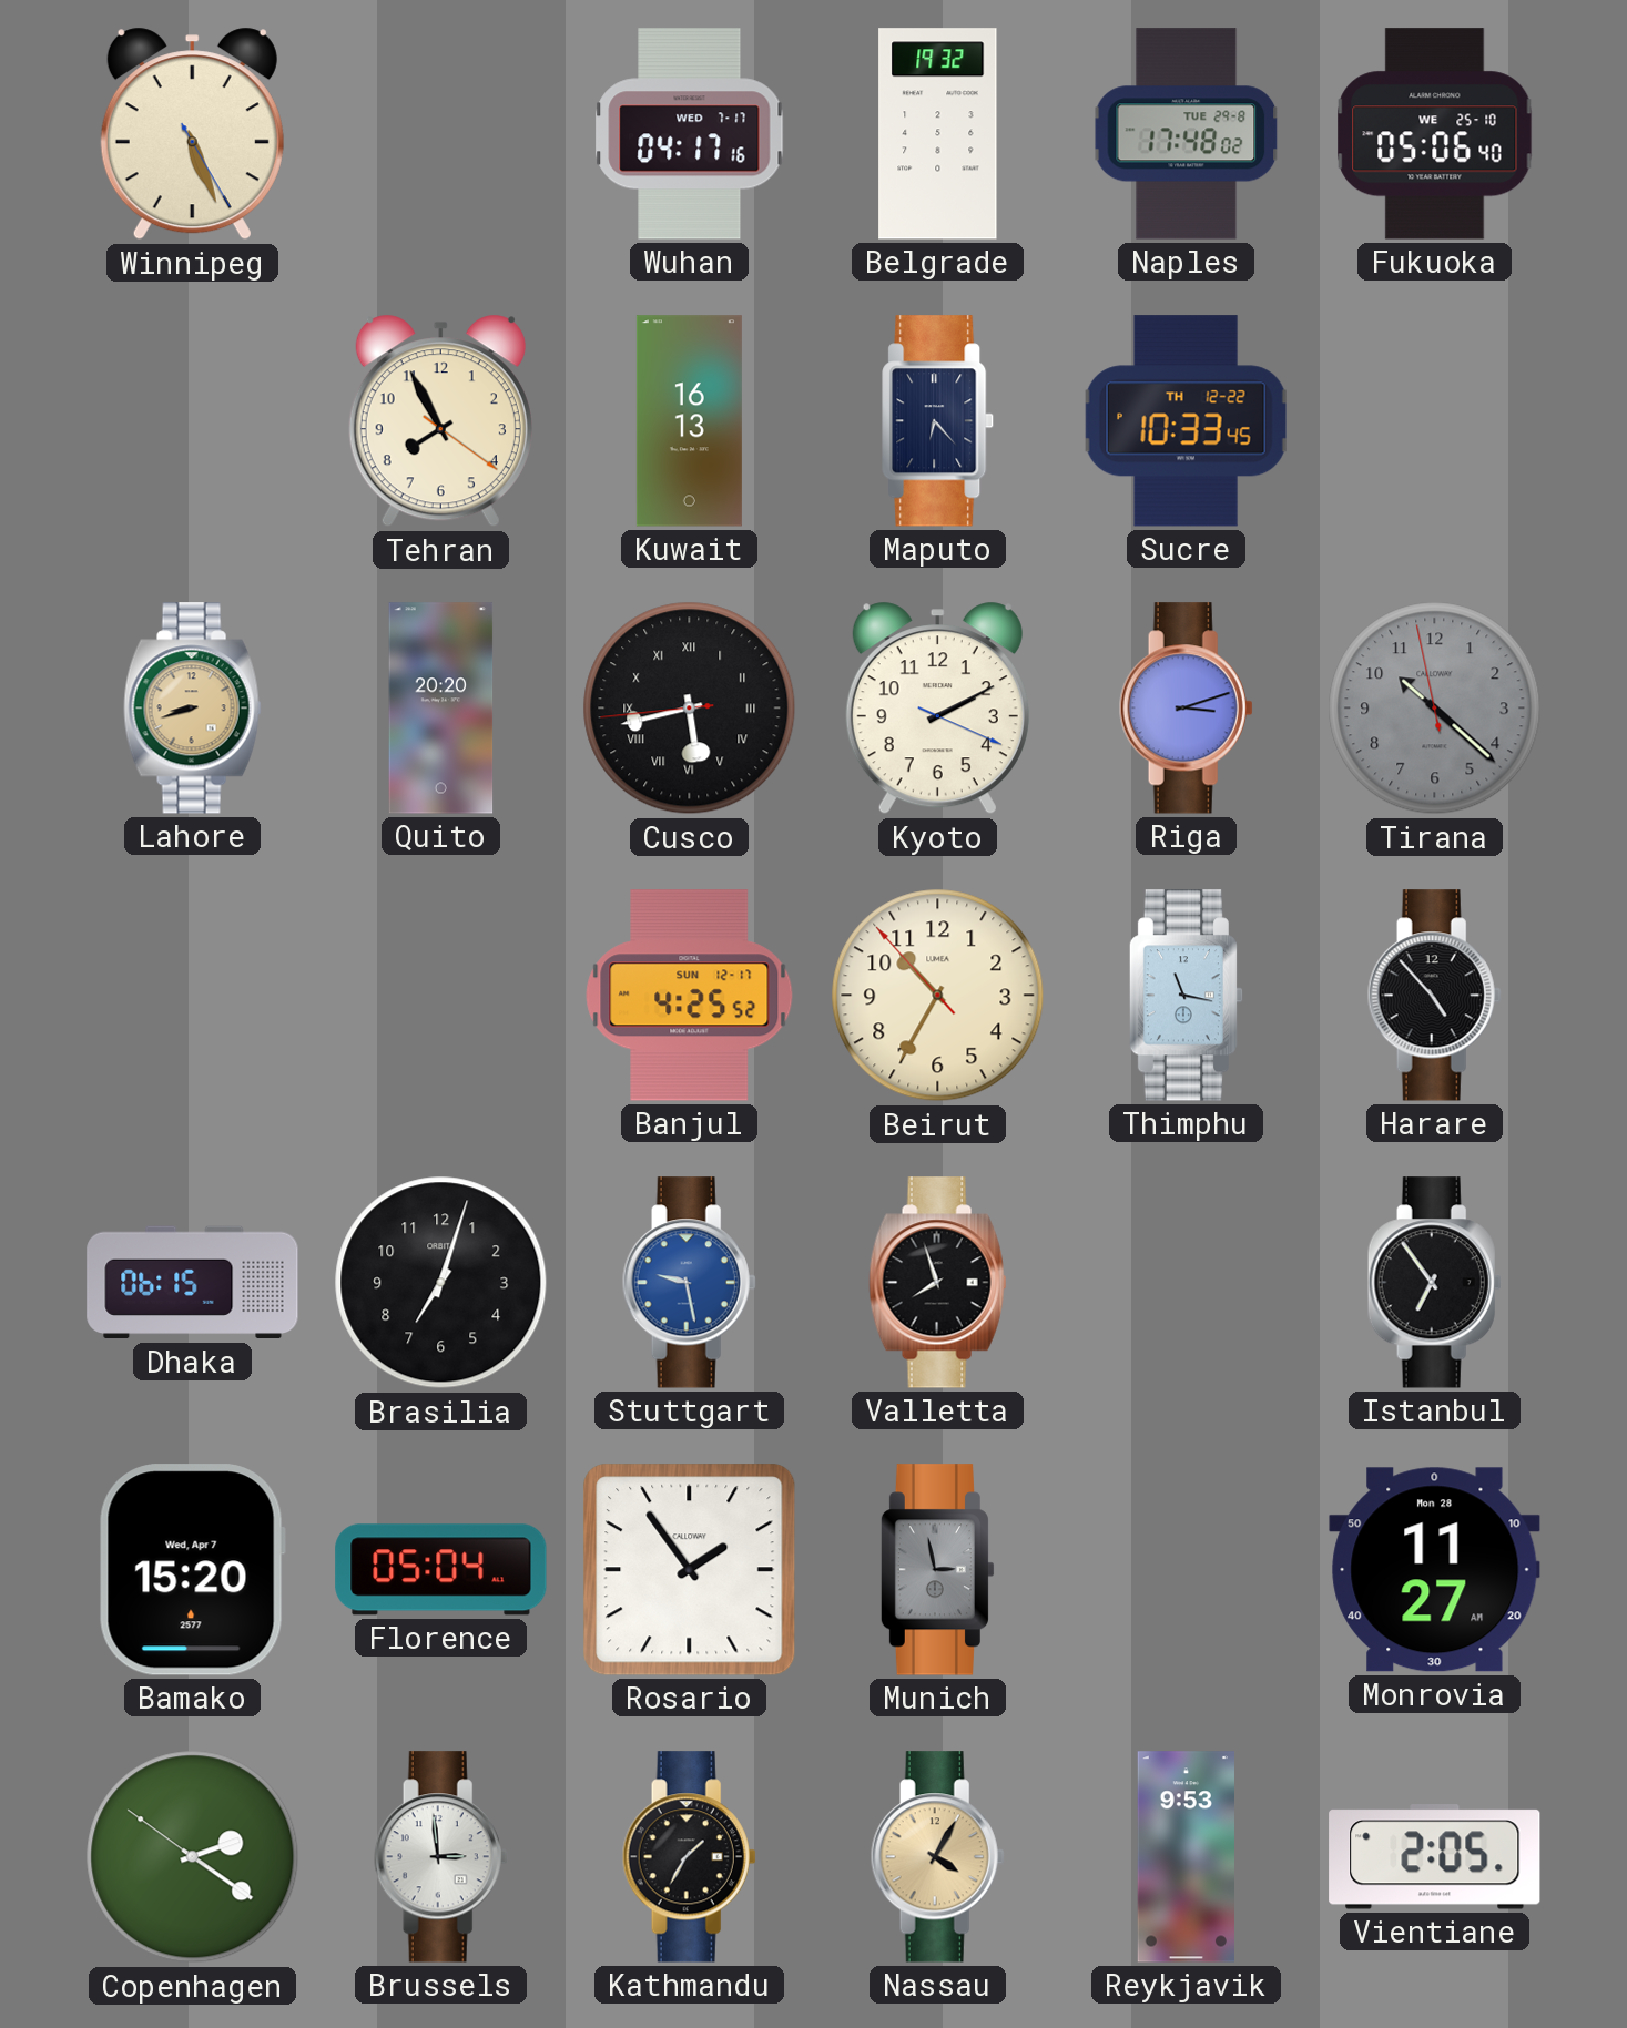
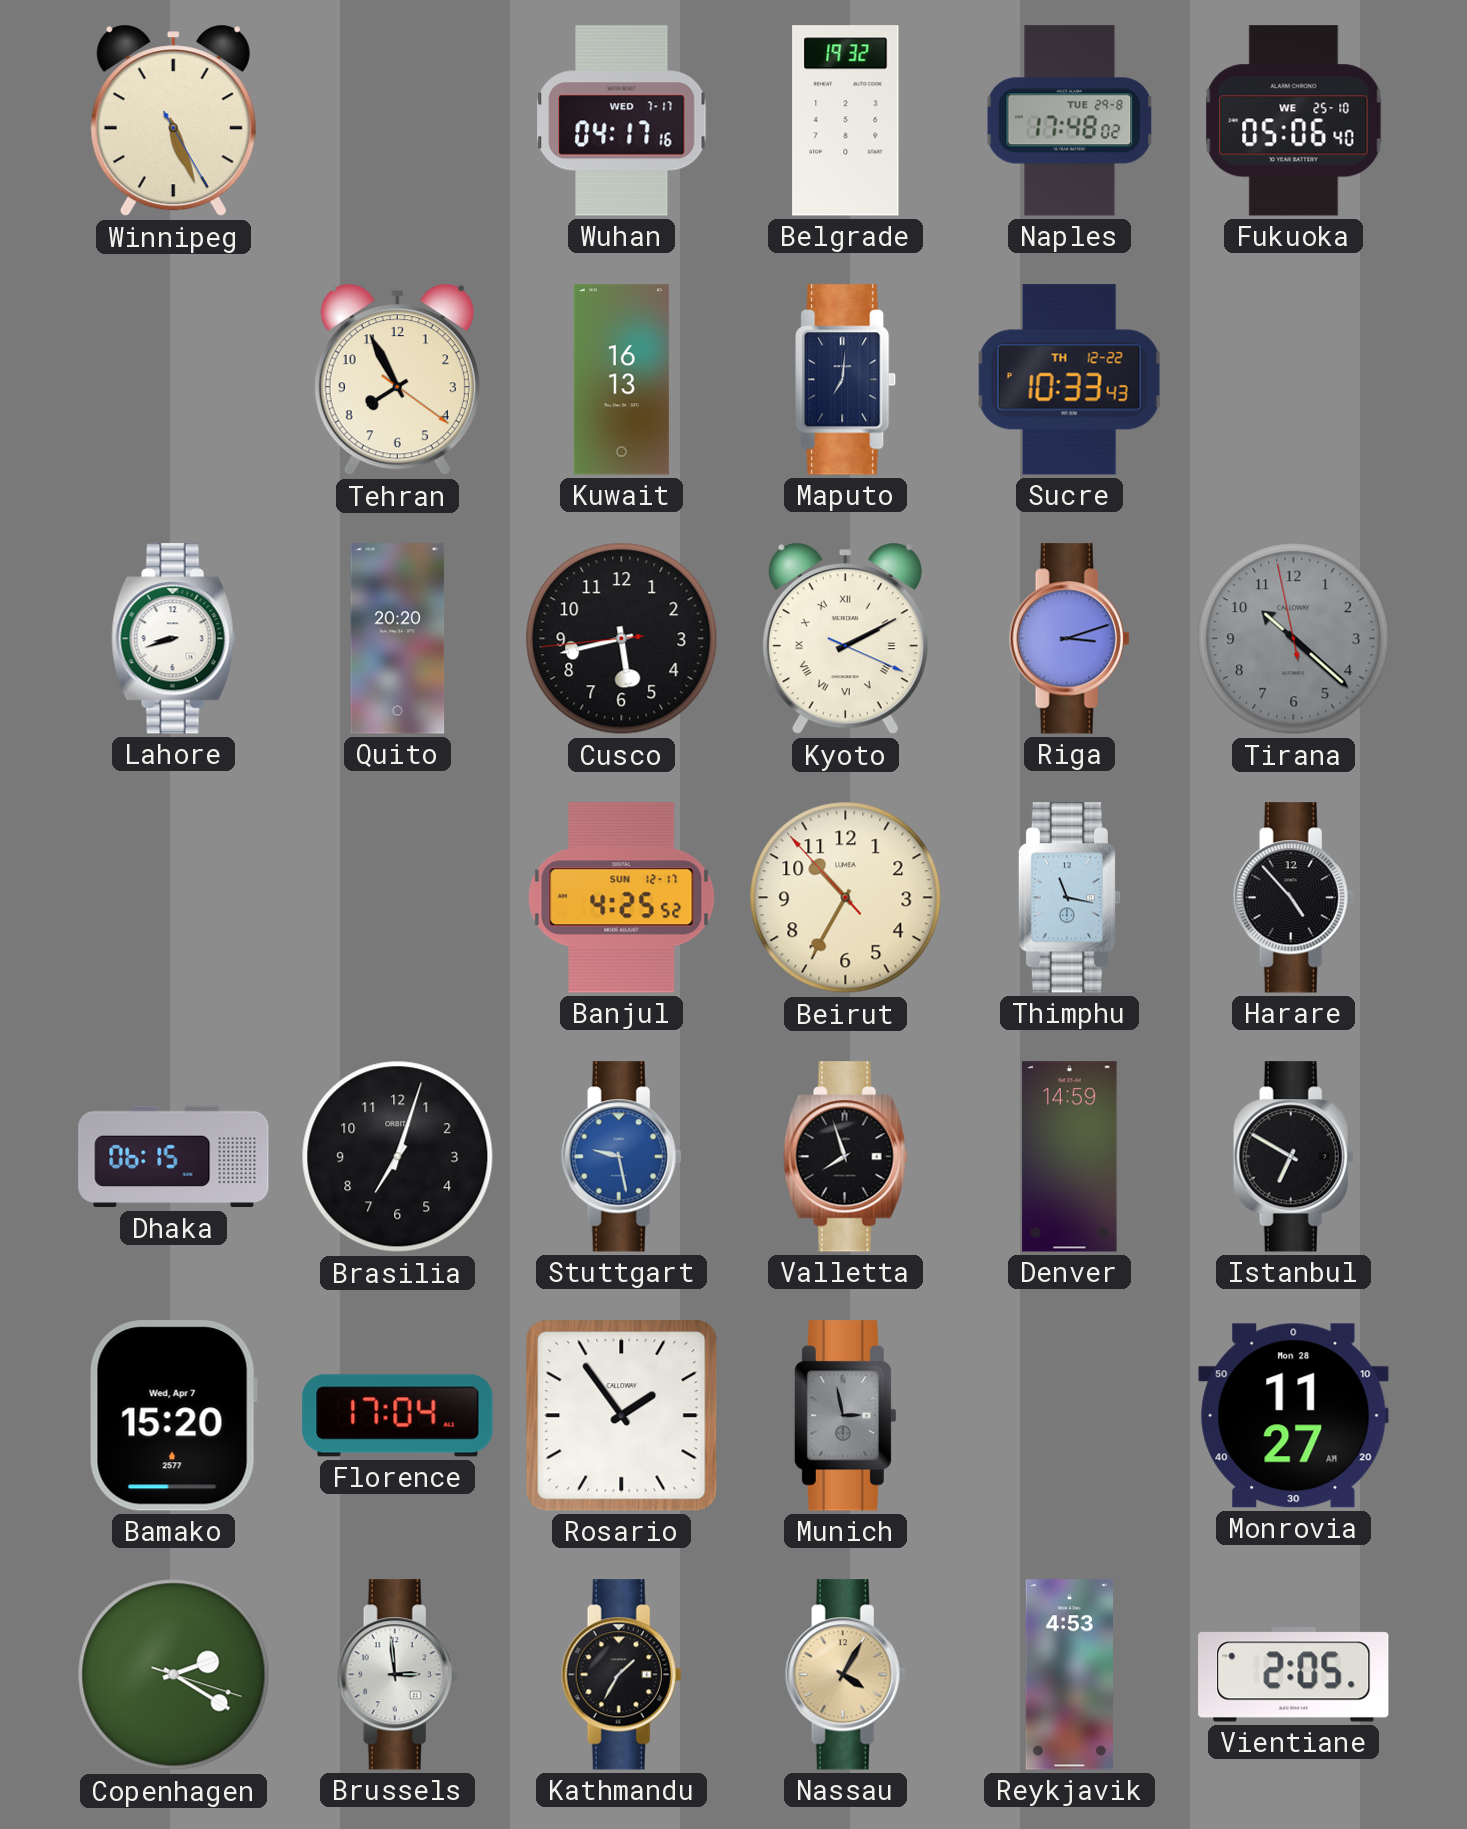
Maputo: 6:23 -> 7:01 (846, 380)
Sucre: 10:33:45 -> 10:33:43 (1070, 380)
Lahore dial: champagne -> white (174, 639)
Cusco numerals: Roman -> Arabic (622, 639)
Kyoto numerals: Arabic -> Roman (845, 639)
Denver: none -> 14:59 (1070, 1157)
Istanbul: 6:54 -> 6:50 (1293, 1157)
Florence: 05:04 -> 17:04 (398, 1416)
Copenhagen: 2:20:51 -> 2:20:18 (174, 1675)
Reykjavik: 9:53 -> 4:53 (1069, 1675)
